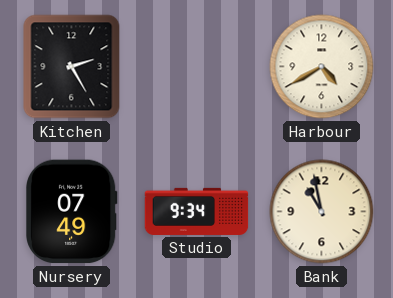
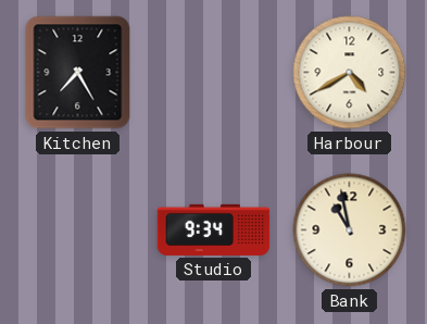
Kitchen: 2:25 -> 7:25 (78, 73)
Nursery: 07:49 -> none (72, 212)
